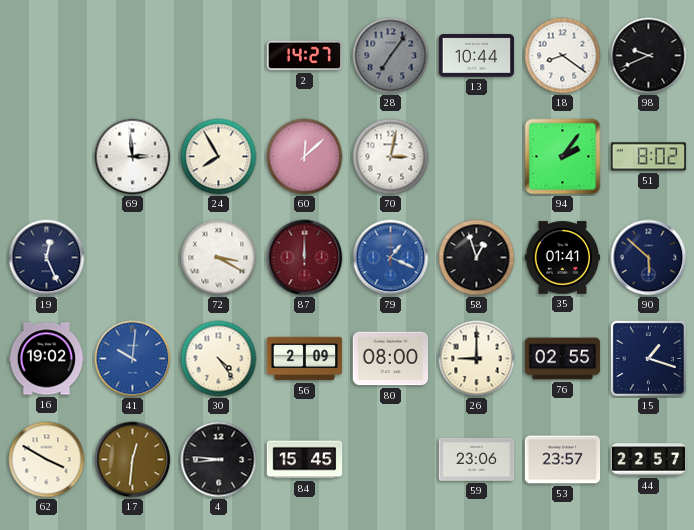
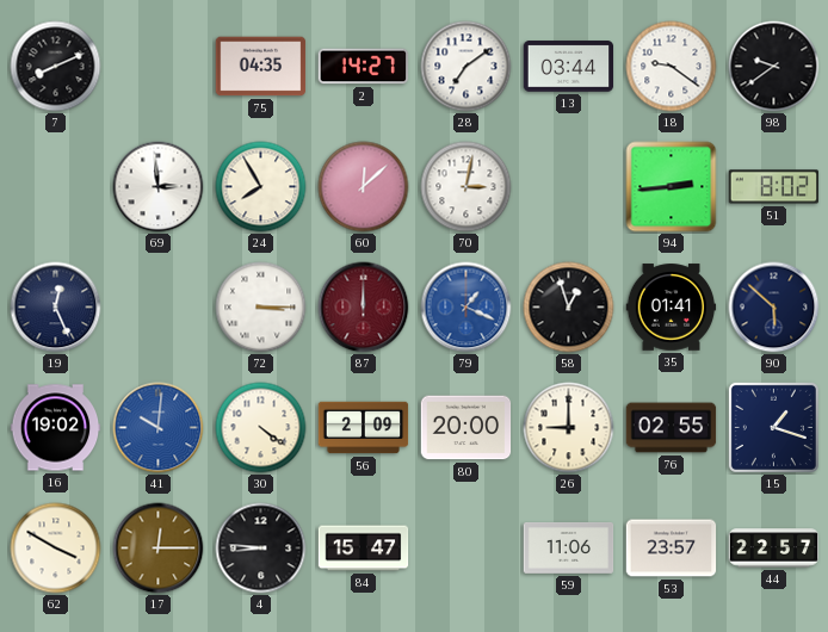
7: none -> 8:11 (56, 67)
75: none -> 04:35 (261, 67)
28: 7:06 -> 7:09 (466, 67)
28 dial: grey -> white (466, 67)
13: 10:44 -> 03:44 (569, 67)
18: 8:21 -> 9:21 (672, 67)
98: 9:41 -> 9:39 (774, 67)
94: 2:06 -> 2:44 (672, 187)
72: 3:20 -> 3:15 (261, 308)
30: 4:24 -> 4:21 (261, 428)
80: 08:00 -> 20:00 (466, 428)
17: 12:31 -> 12:15 (159, 549)
84: 15:45 -> 15:47 (364, 549)
59: 23:06 -> 11:06 (569, 549)
